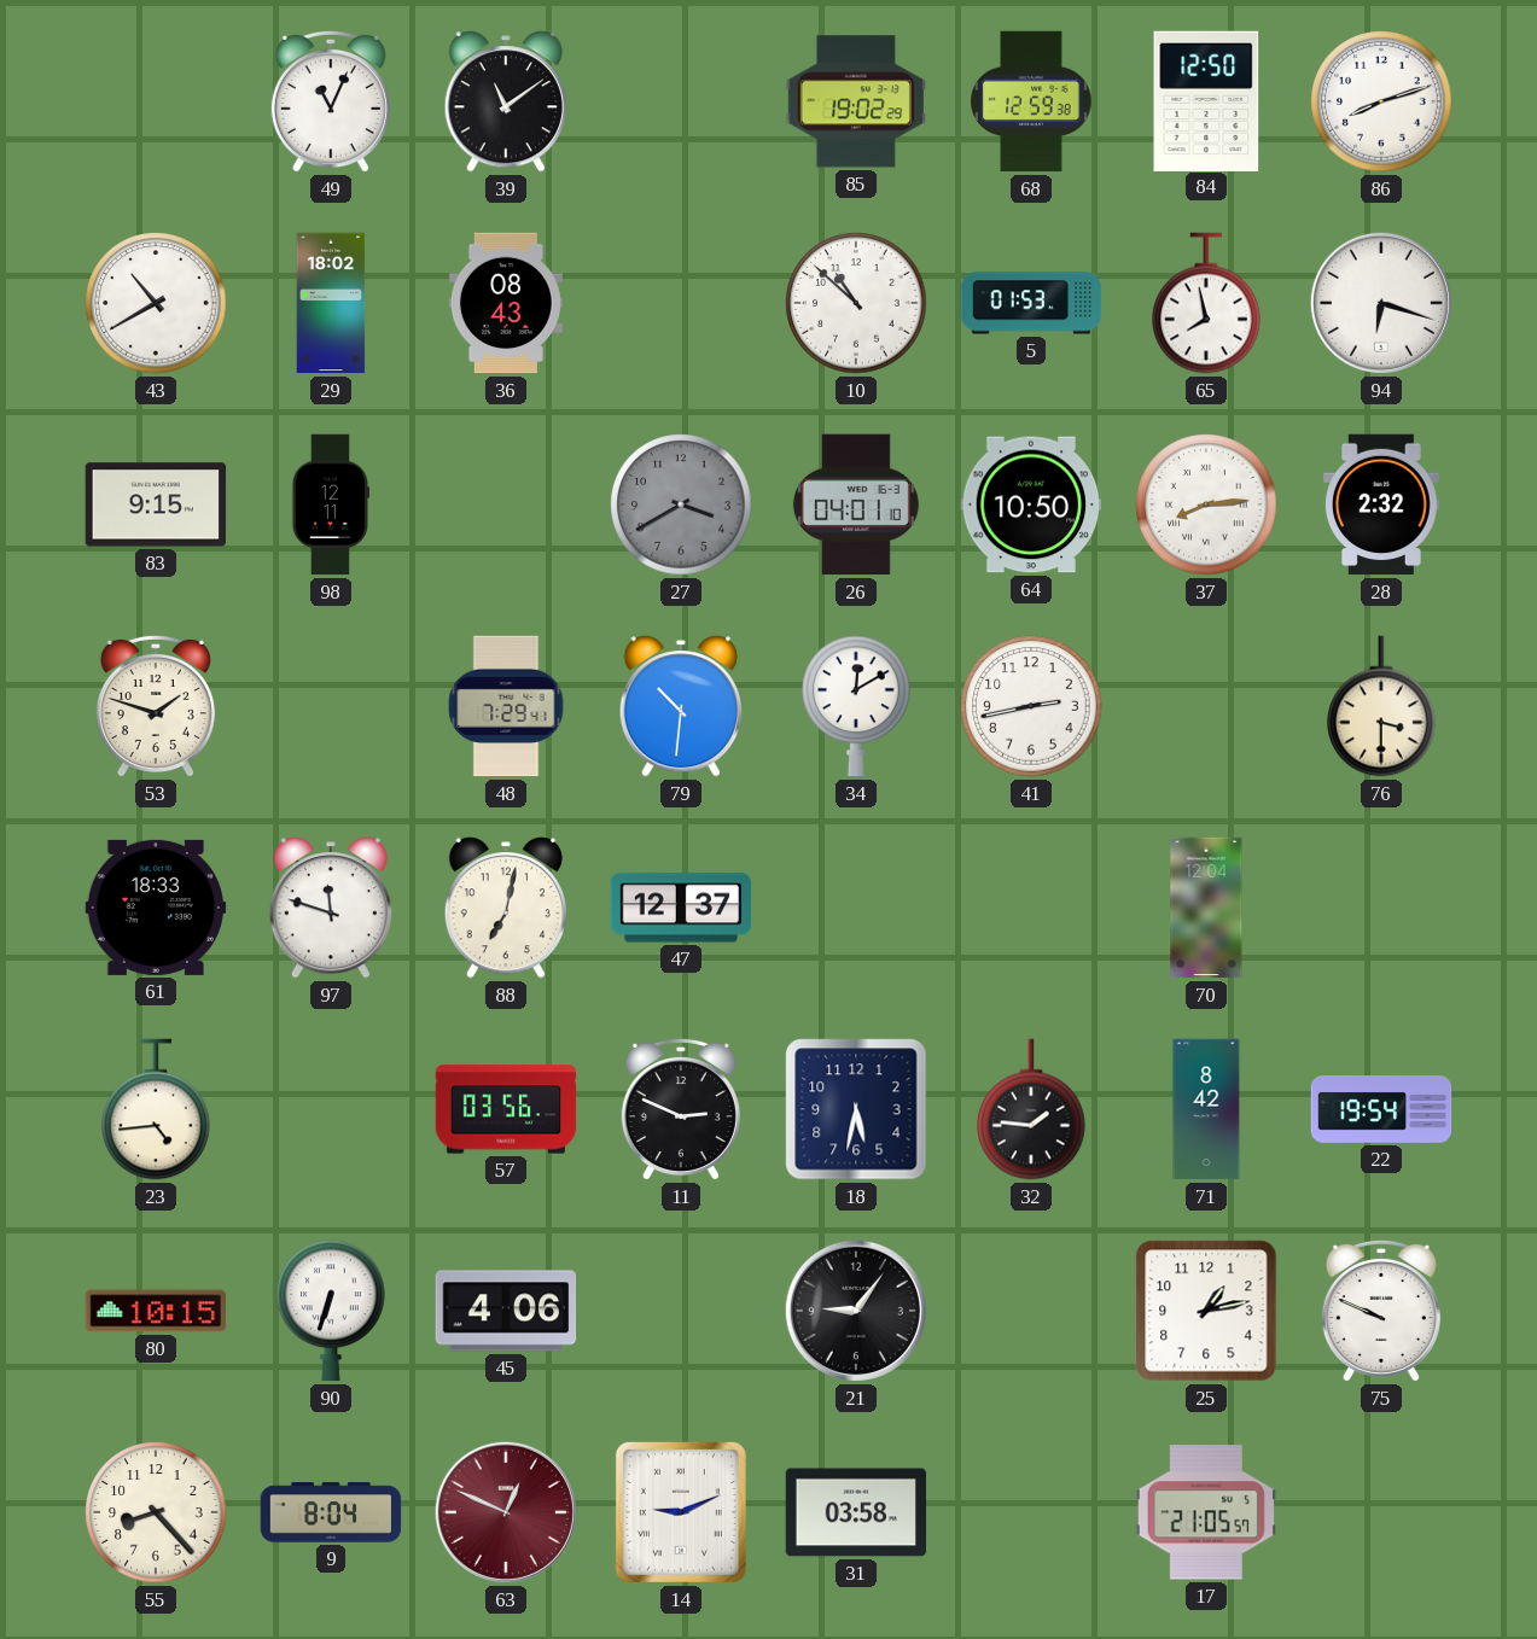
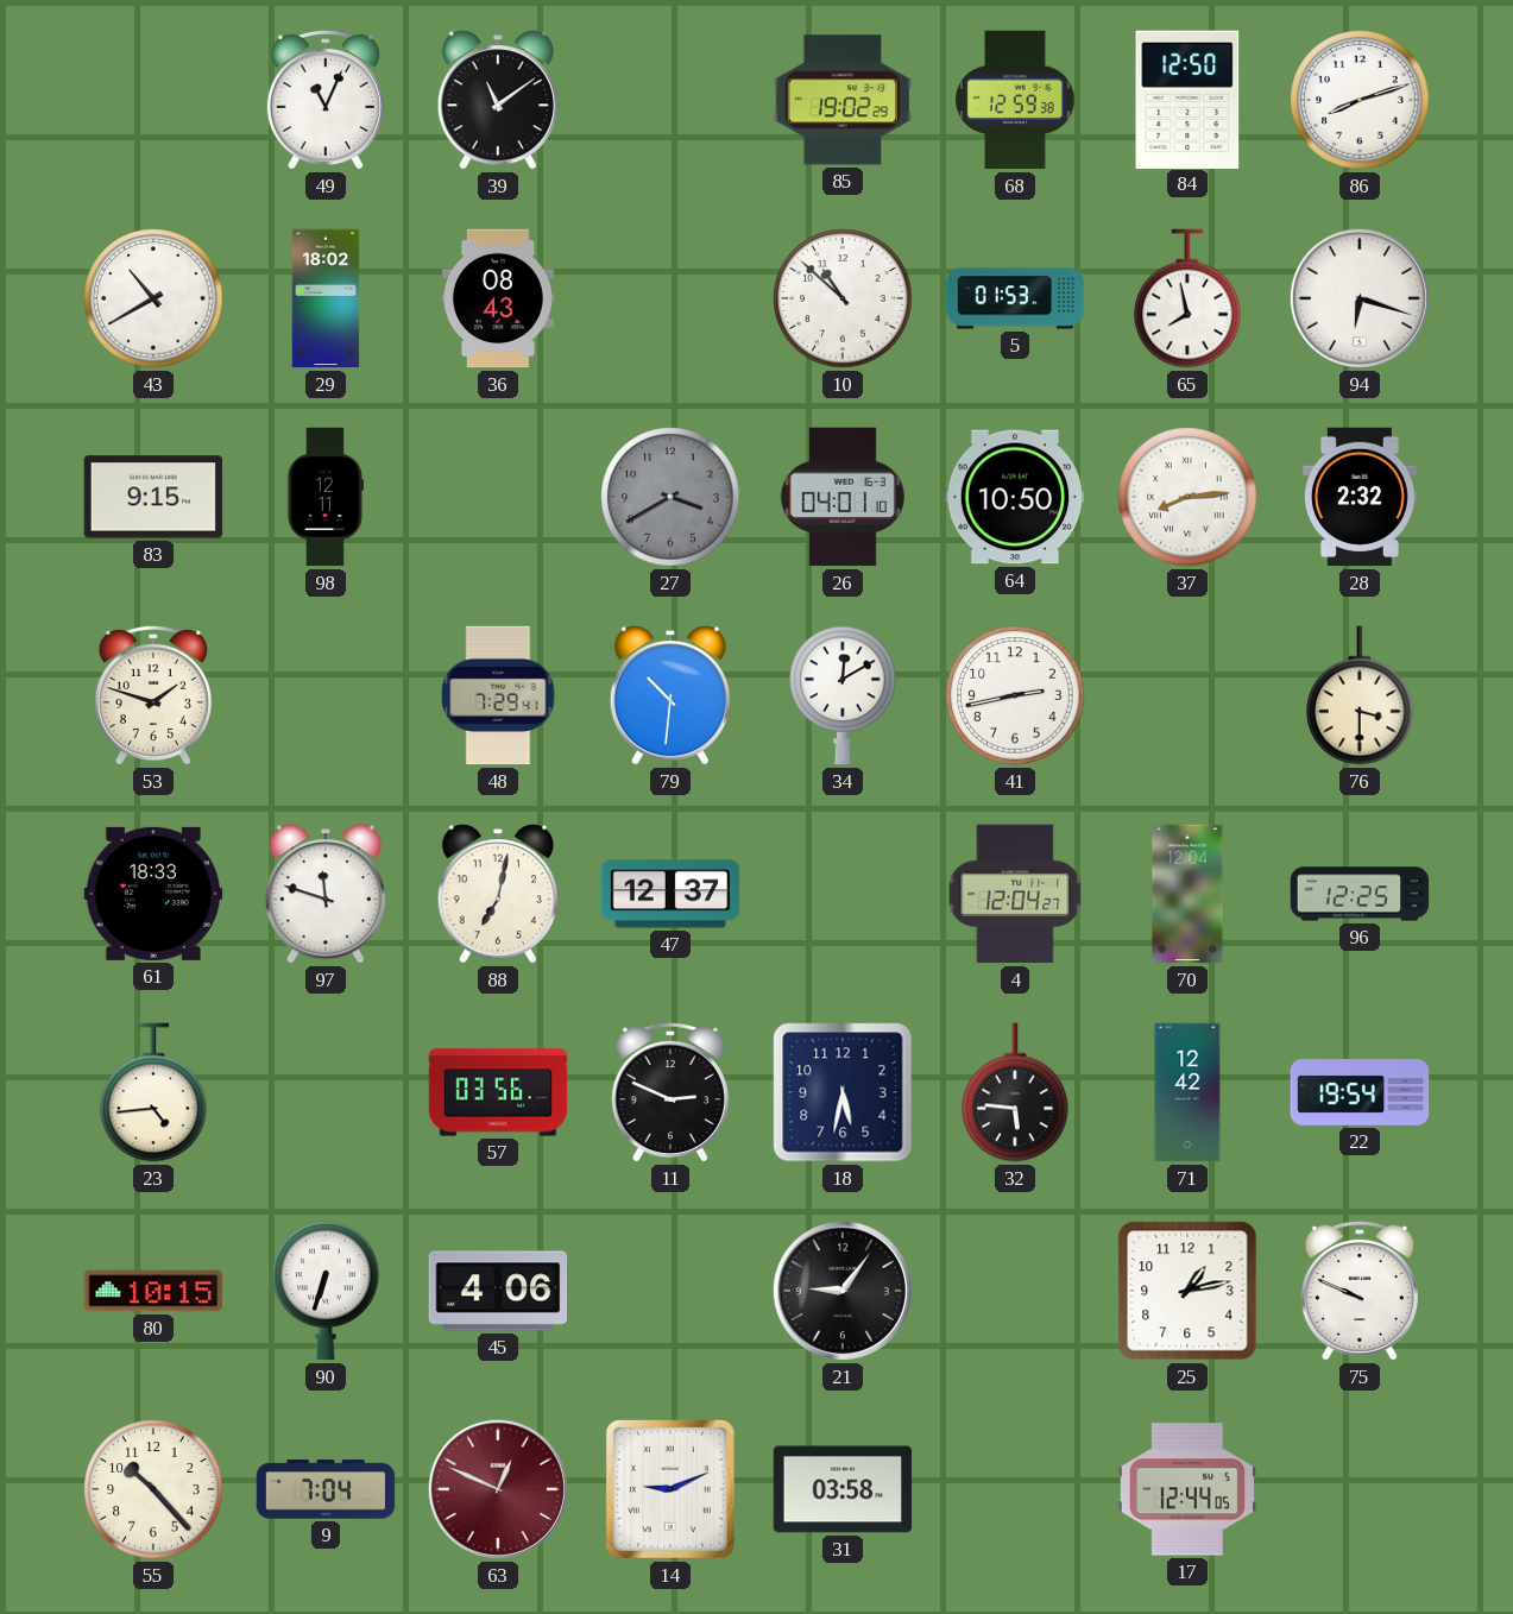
4: none -> 12:04 (1015, 894)
96: none -> 12:25 (1360, 894)
32: 1:46 -> 5:46 (1015, 1092)
71: 8:42 -> 12:42 (1187, 1092)
55: 8:23 -> 10:23 (153, 1489)
9: 8:04 -> 7:04 (326, 1489)
17: 21:05 -> 12:44 (1187, 1489)
